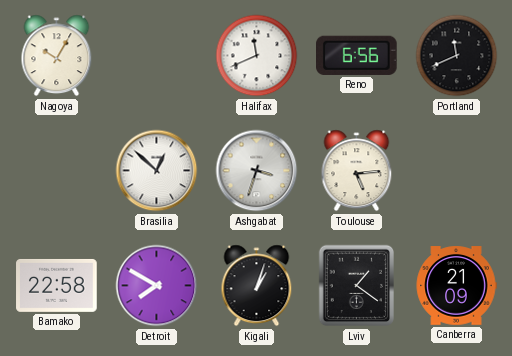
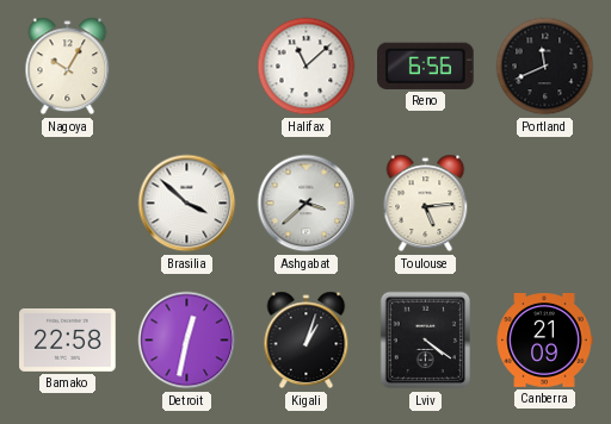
Halifax: 11:41 -> 11:08 (307, 67)
Brasilia: 12:52 -> 3:52 (187, 204)
Ashgabat: 3:33 -> 3:38 (307, 204)
Detroit: 7:50 -> 12:32 (187, 341)
Lviv: 1:21 -> 4:21 (425, 341)
